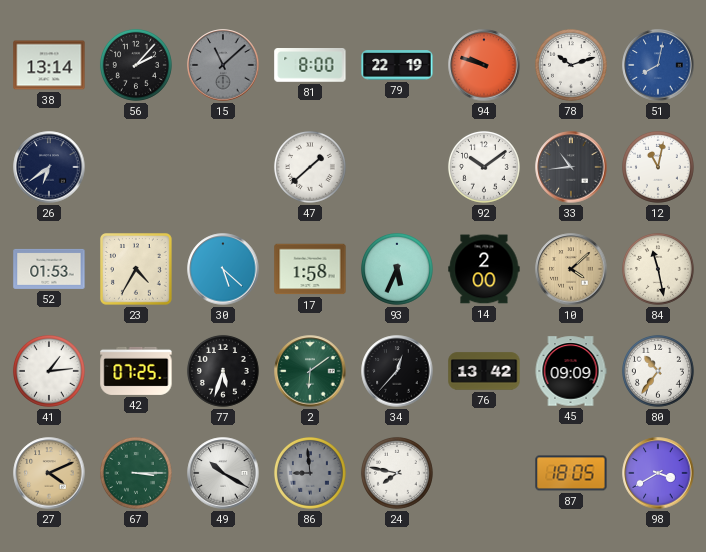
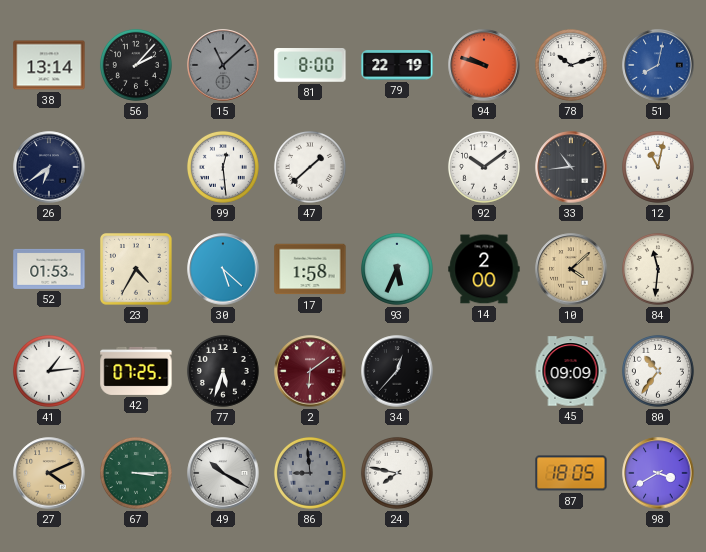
99: none -> 12:29 (223, 167)
84: 11:28 -> 11:31 (658, 269)
2 dial: green -> burgundy (310, 371)
76: 13:42 -> none (484, 371)
